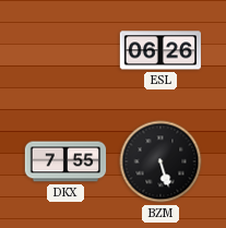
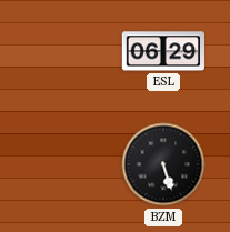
ESL: 06:26 -> 06:29 (163, 51)
DKX: 7:55 -> none (66, 161)
